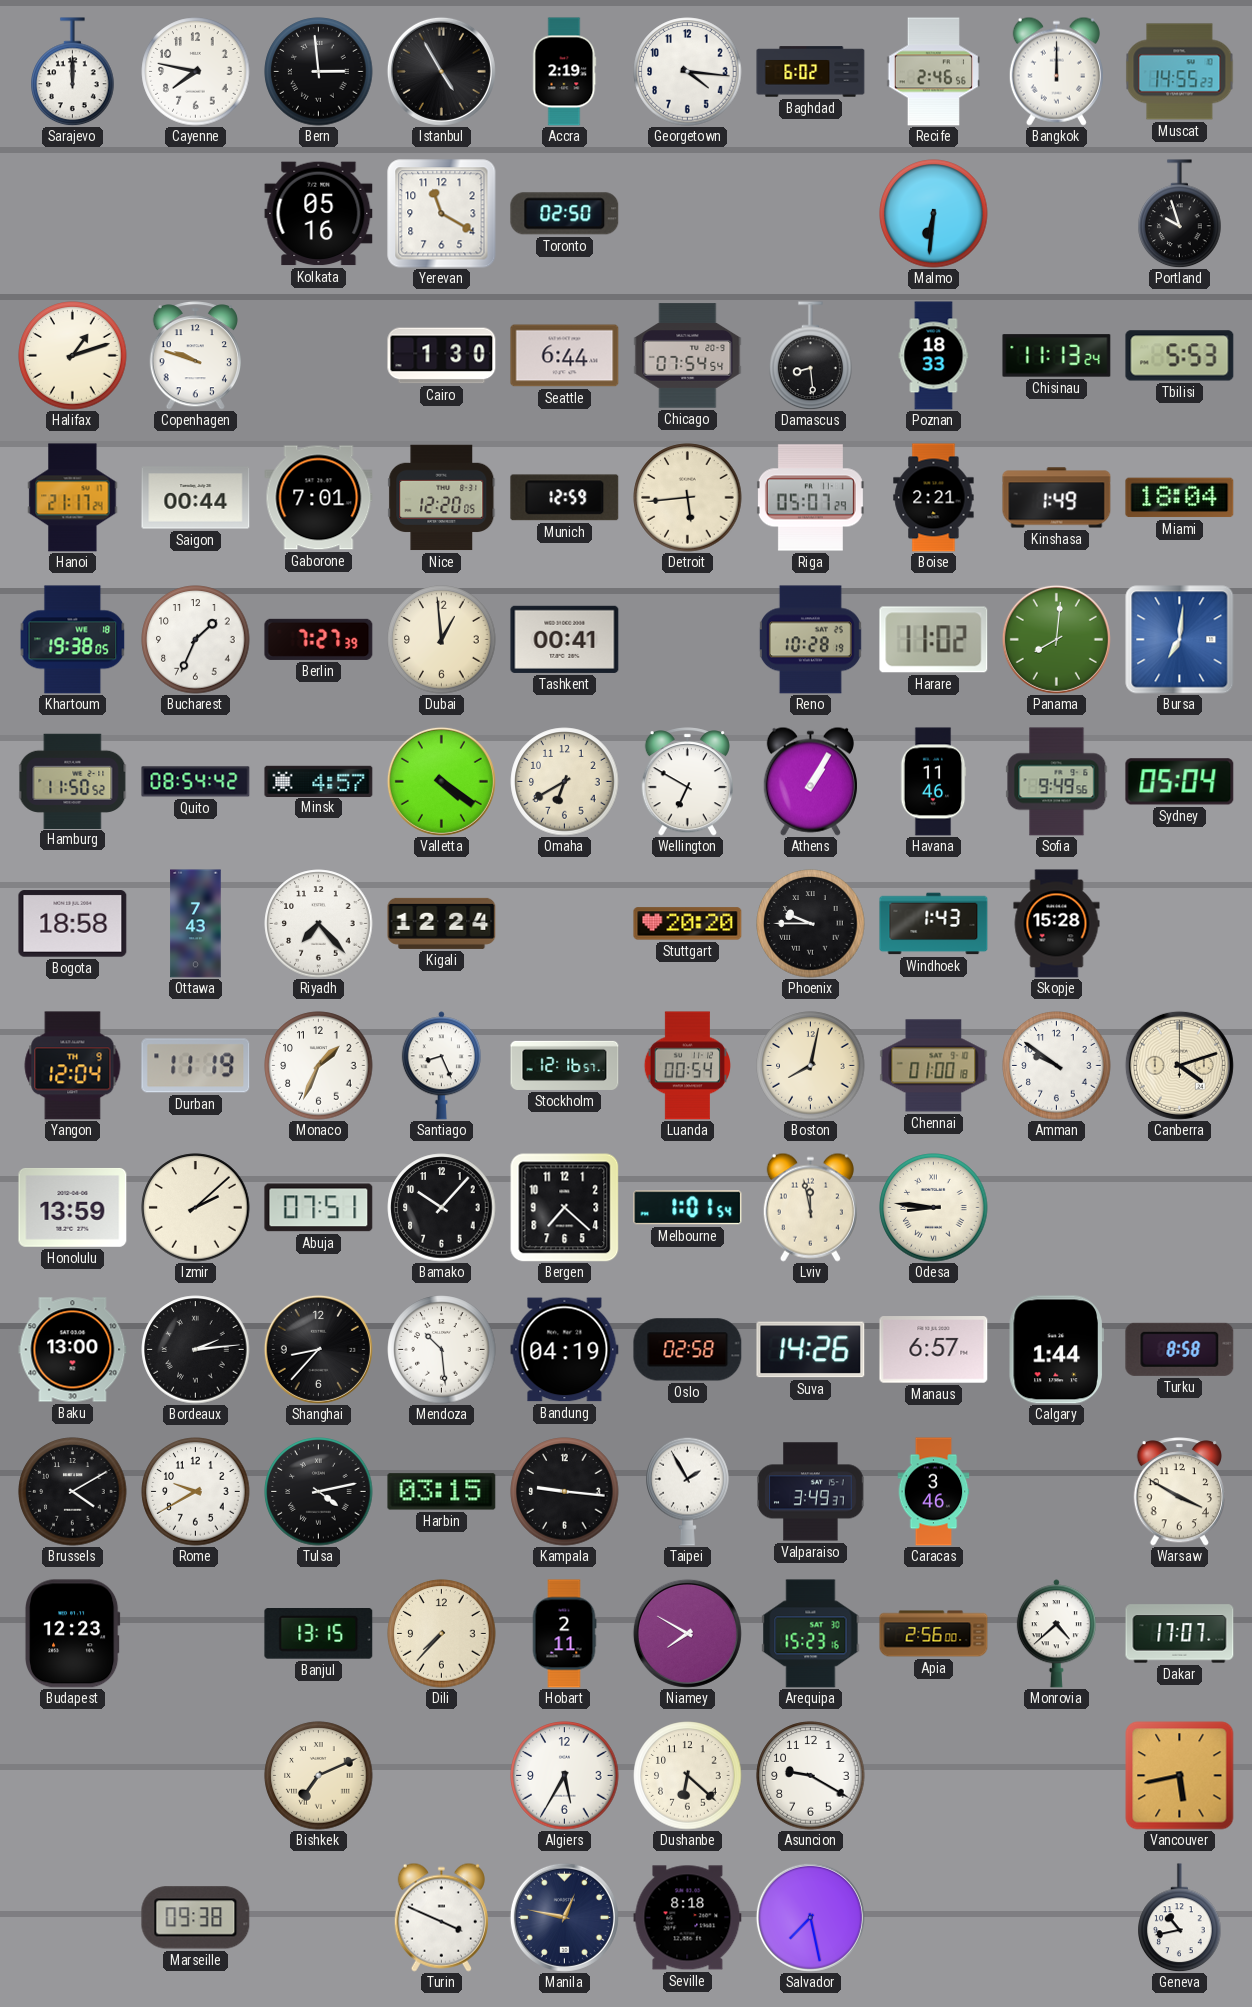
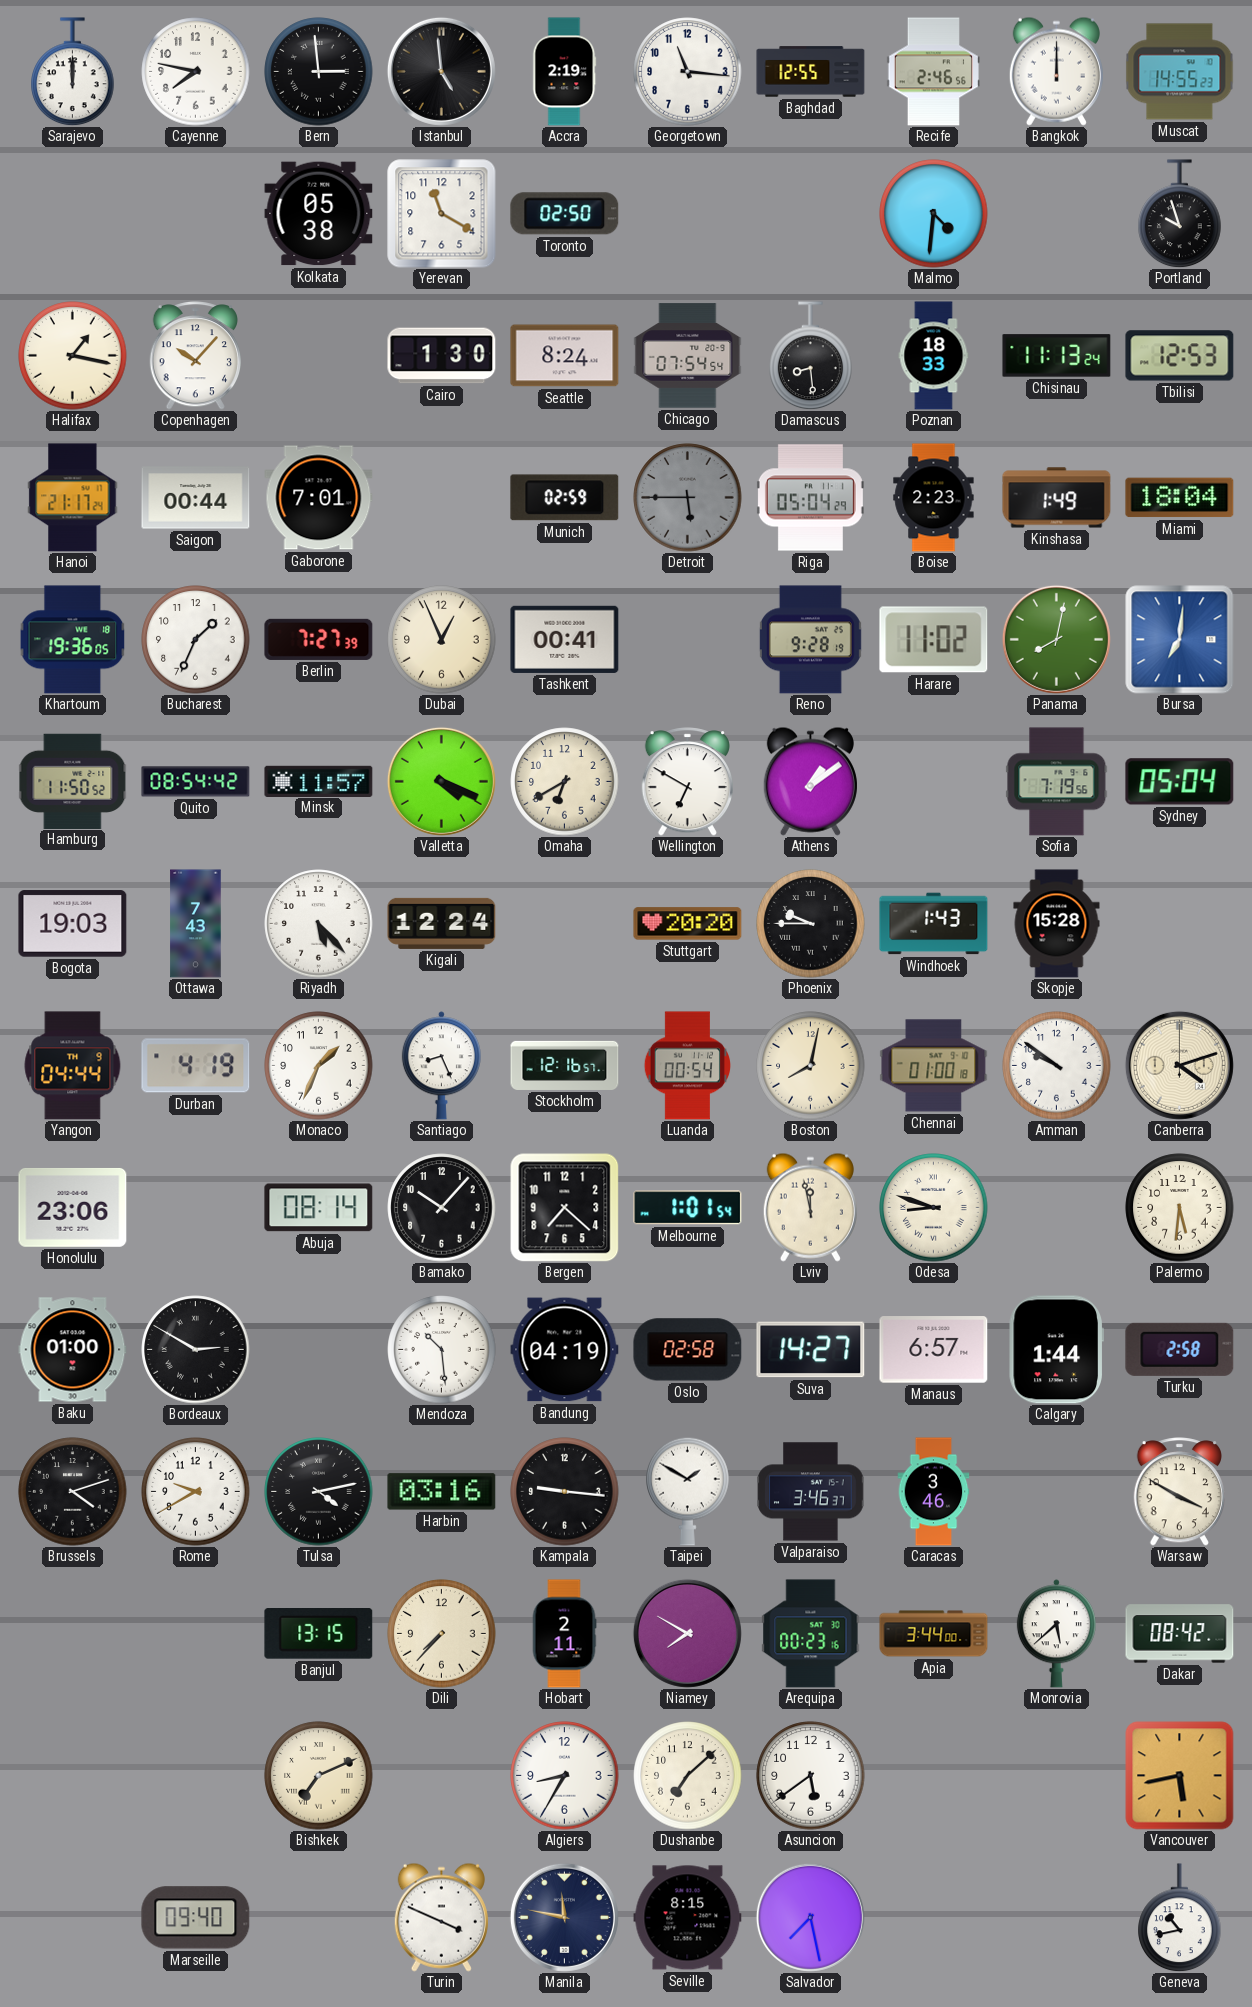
Istanbul: 4:55 -> 4:59 (441, 71)
Georgetown: 4:16 -> 11:16 (688, 72)
Baghdad: 6:02 -> 12:55 (811, 72)
Kolkata: 05:16 -> 05:38 (319, 214)
Malmo: 6:31 -> 4:31 (934, 214)
Halifax: 1:12 -> 1:17 (73, 356)
Copenhagen: 9:48 -> 10:07 (195, 356)
Seattle: 6:44 -> 8:24 (565, 356)
Tbilisi: 5:53 -> 12:53 (1180, 356)
Nice: 12:20 -> none (442, 498)
Munich: 12:59 -> 02:59 (565, 498)
Detroit: 5:44 -> 5:45 (688, 498)
Detroit dial: cream -> grey (688, 498)
Riga: 05:07 -> 05:04 (810, 498)
Boise: 2:21 -> 2:23 (934, 498)
Khartoum: 19:38 -> 19:36 (73, 640)
Dubai: 12:59 -> 12:56 (442, 640)
Reno: 10:28 -> 9:28 (810, 640)
Panama: 8:01 -> 8:02 (1056, 639)
Minsk: 4:57 -> 11:57 (319, 781)
Valletta: 4:21 -> 4:19 (441, 781)
Athens: 1:05 -> 1:09 (810, 781)
Havana: 11:46 -> none (933, 782)
Sofia: 9:49 -> 7:19 (1057, 782)
Bogota: 18:58 -> 19:03 (73, 924)
Riyadh: 7:23 -> 5:23 (319, 924)
Yangon: 12:04 -> 04:44 (73, 1066)
Durban: 11:19 -> 4:19 (196, 1066)
Honolulu: 13:59 -> 23:06 (73, 1208)
Izmir: 2:08 -> none (196, 1208)
Abuja: 07:51 -> 08:14 (319, 1208)
Odesa: 8:46 -> 8:48 (934, 1208)
Palermo: none -> 5:31 (1180, 1208)
Baku: 13:00 -> 01:00 (73, 1350)
Bordeaux: 2:14 -> 2:50 (196, 1350)
Shanghai: 8:37 -> none (318, 1349)
Suva: 14:26 -> 14:27 (811, 1350)
Turku: 8:58 -> 2:58 (1180, 1349)
Brussels: 4:10 -> 4:12 (73, 1492)
Harbin: 03:15 -> 03:16 (442, 1492)
Taipei: 1:55 -> 1:50 (688, 1491)
Valparaiso: 3:49 -> 3:46 (811, 1492)
Budapest: 12:23 -> none (72, 1634)
Arequipa: 15:23 -> 00:23 (811, 1634)
Apia: 2:56 -> 3:44 (934, 1634)
Monrovia: 4:38 -> 5:38 (1056, 1634)
Dakar: 17:07 -> 08:42 (1180, 1634)
Algiers: 5:35 -> 8:35 (565, 1776)
Dushanbe: 6:22 -> 7:08 (688, 1776)
Asuncion: 9:20 -> 5:39 (811, 1776)
Marseille: 09:38 -> 09:40 (196, 1918)
Manila: 12:47 -> 11:47 (564, 1917)
Seville: 8:18 -> 8:15 (688, 1918)
